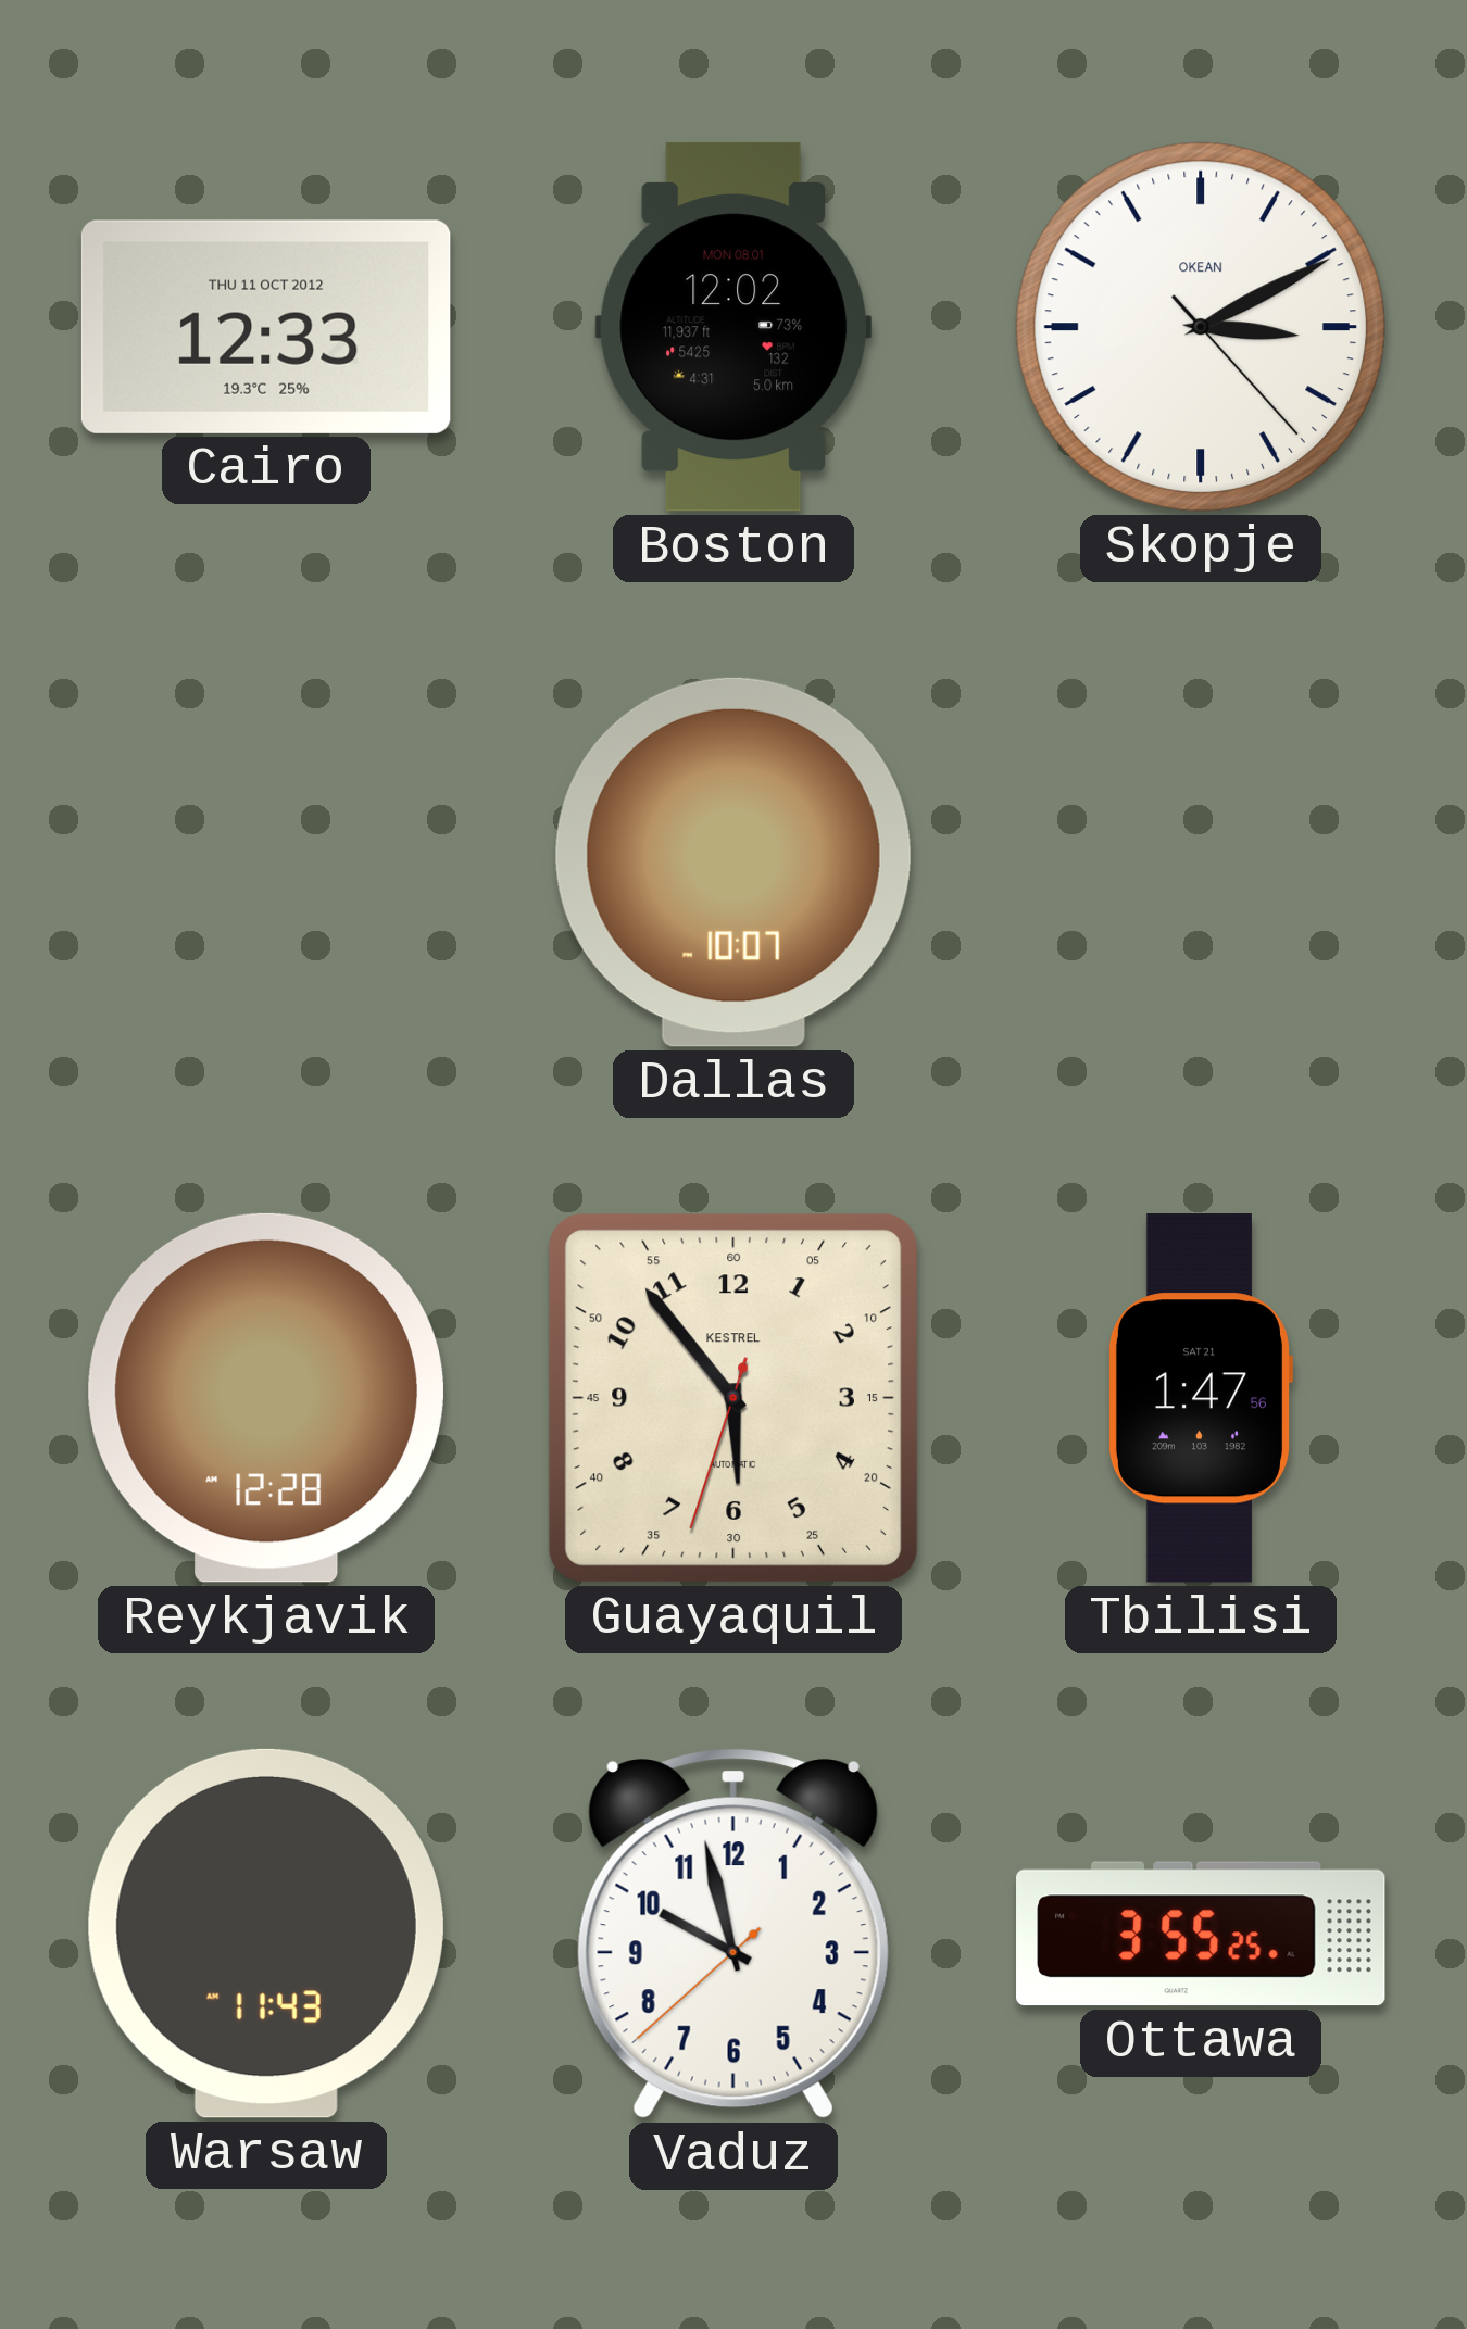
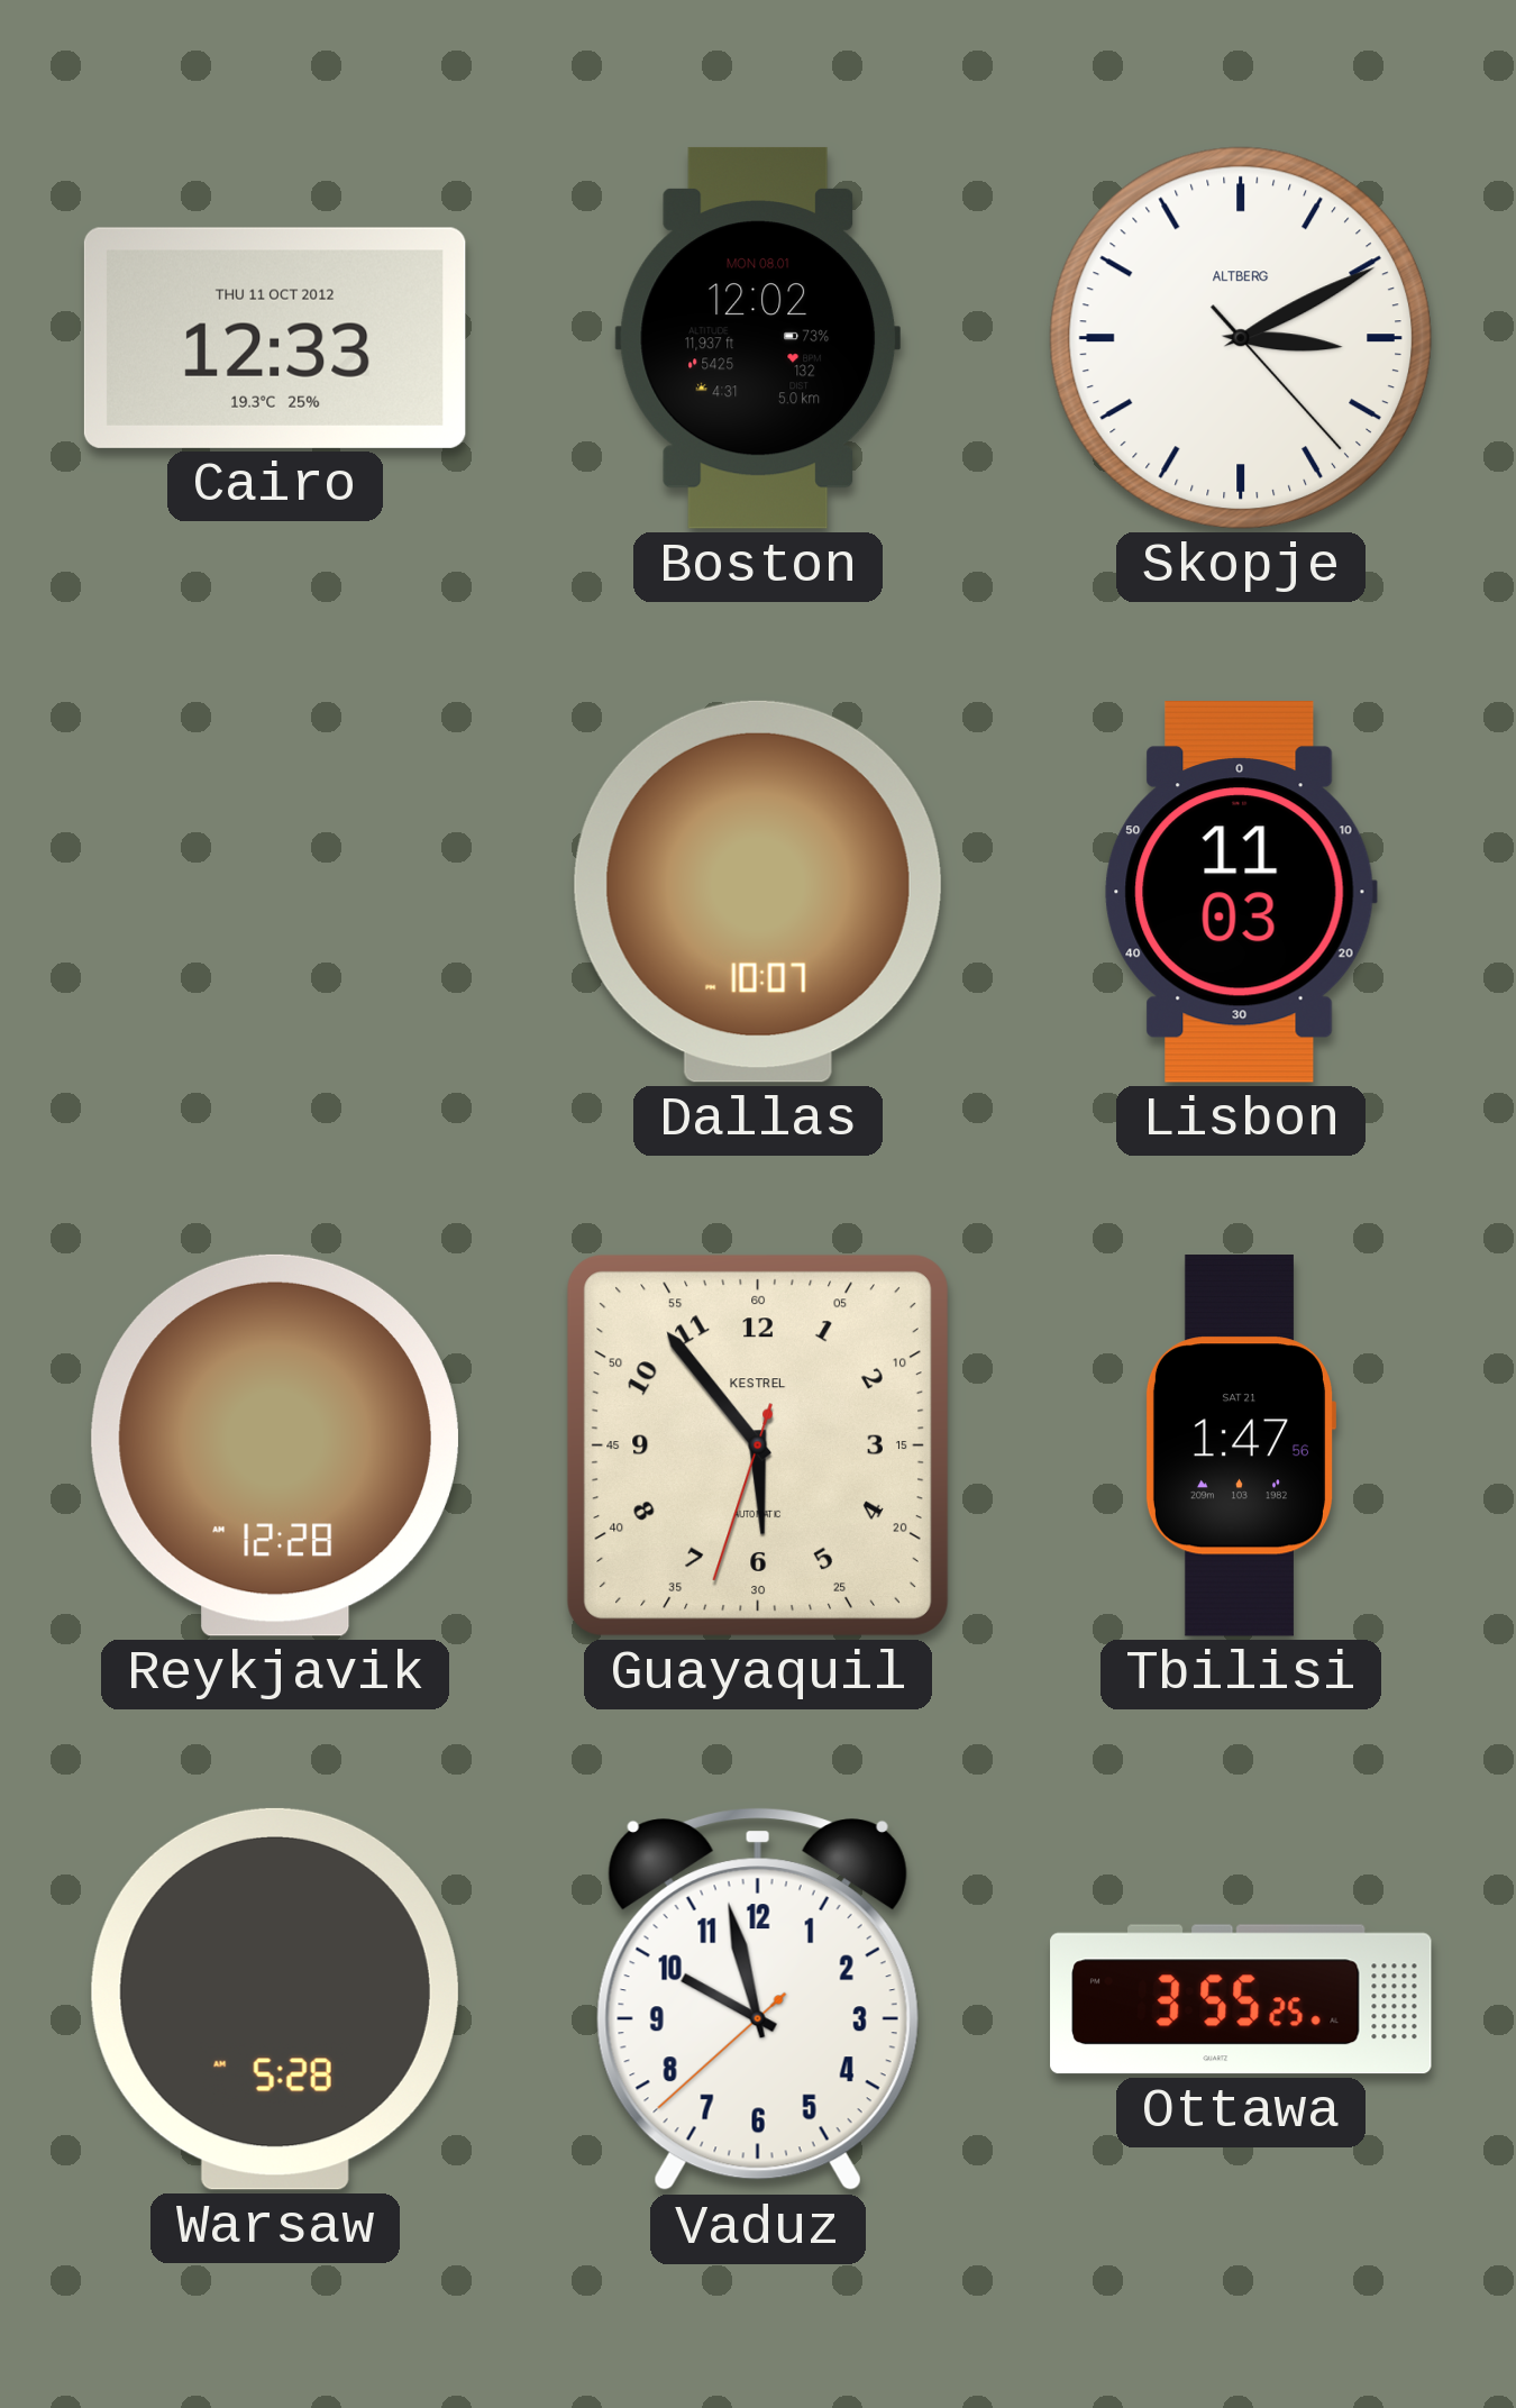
Skopje brand: OKEAN -> ALTBERG (1241, 338)
Lisbon: none -> 11:03 (1241, 893)
Warsaw: 11:43 -> 5:28 (275, 1999)
